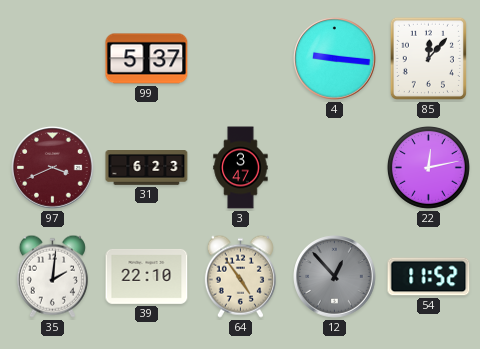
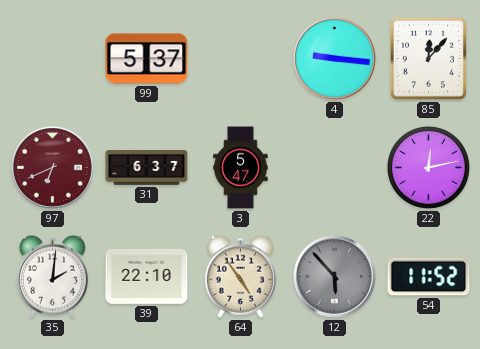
97: 3:41 -> 6:41 (53, 168)
31: 6:23 -> 6:37 (147, 168)
3: 3:47 -> 5:47 (241, 168)
12: 12:53 -> 5:53 (335, 277)
